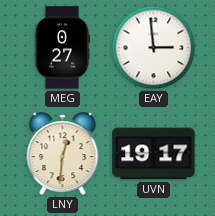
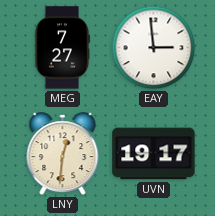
MEG: 0:27 -> 7:27 (62, 48)
